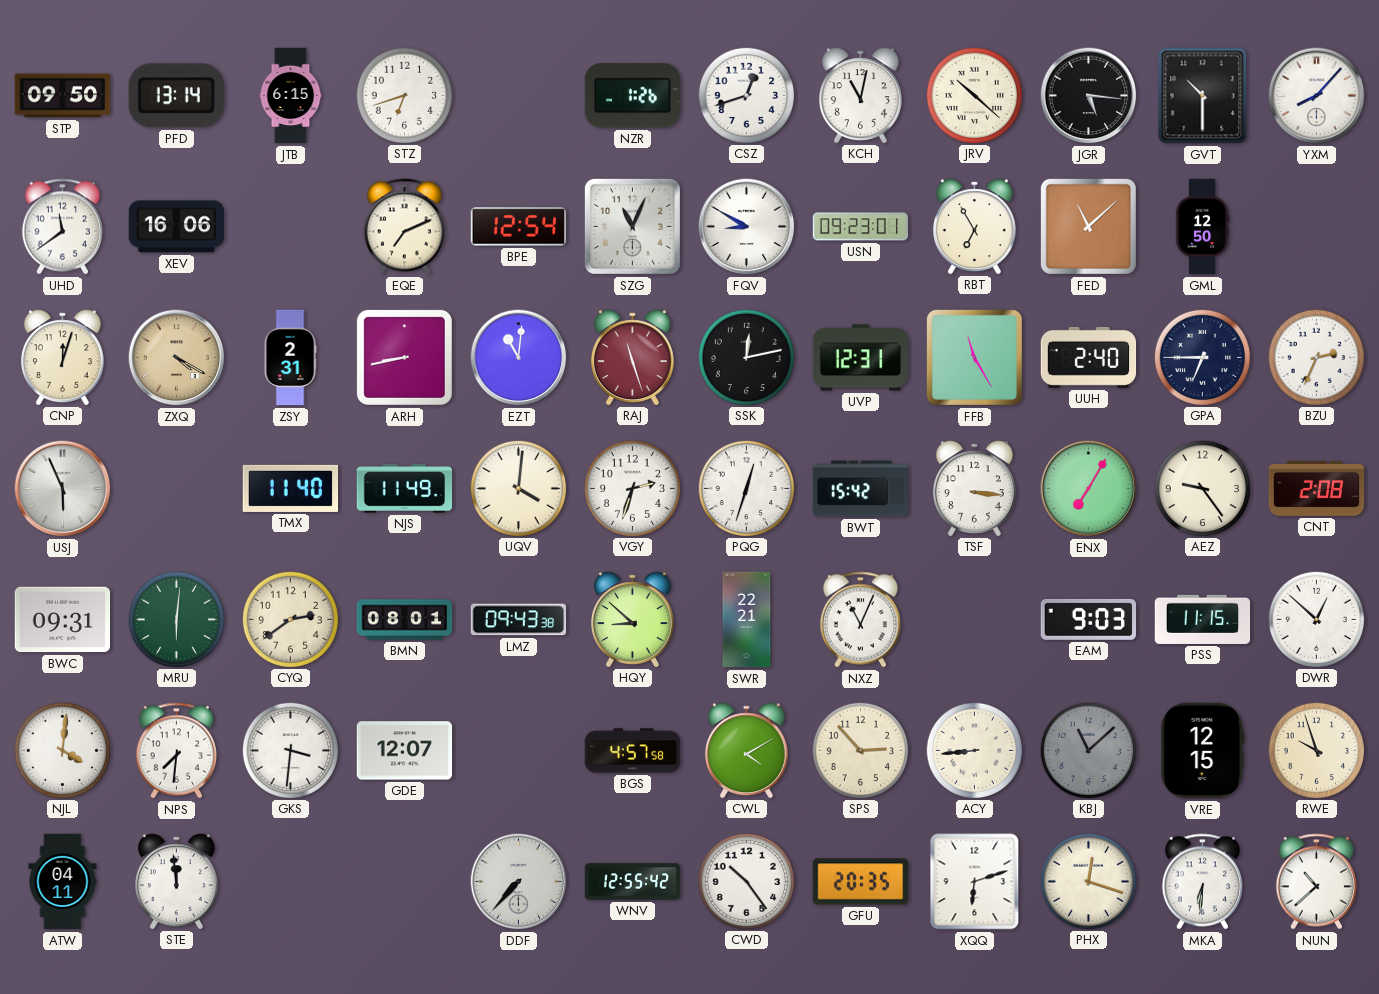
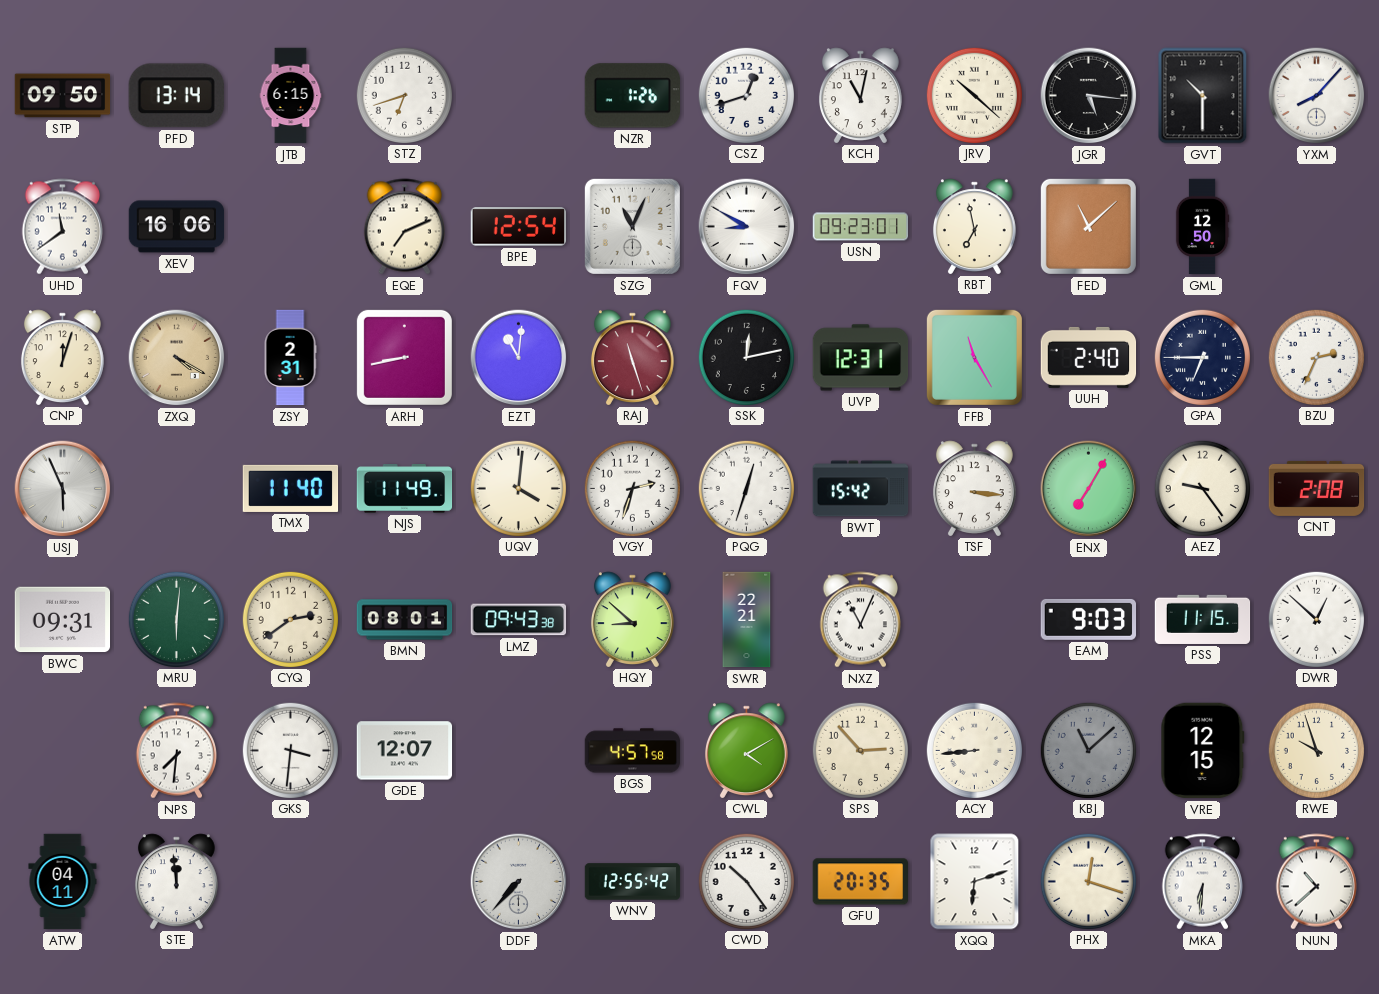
RBT: 6:55 -> 6:58 (974, 226)
NJL: 4:01 -> none (62, 750)
